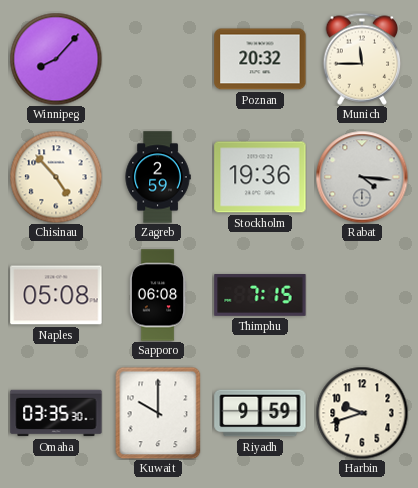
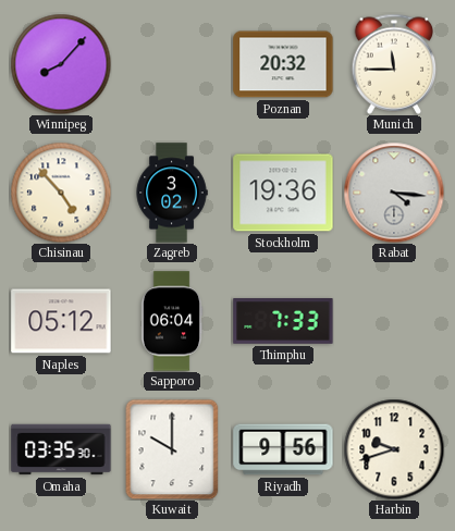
Zagreb: 2:59 -> 3:02 (172, 193)
Naples: 05:08 -> 05:12 (61, 321)
Sapporo: 06:08 -> 06:04 (172, 321)
Thimphu: 7:15 -> 7:33 (283, 322)
Riyadh: 9:59 -> 9:56 (283, 449)
